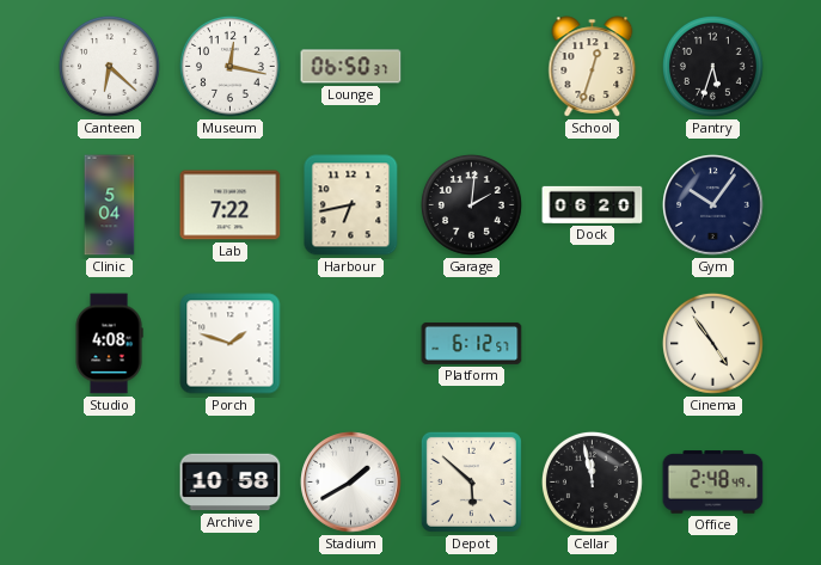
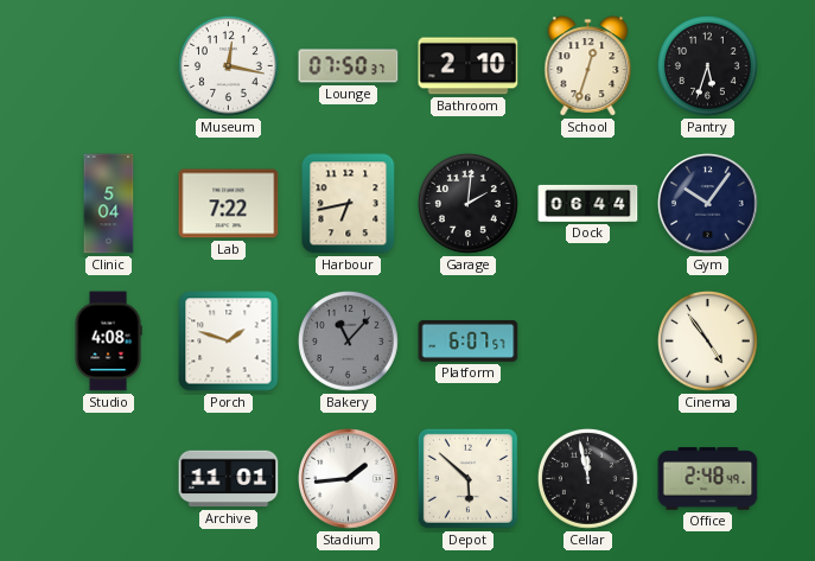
Canteen: 6:22 -> none (110, 67)
Lounge: 06:50 -> 07:50 (349, 66)
Bathroom: none -> 2:10 (469, 66)
Dock: 06:20 -> 06:44 (588, 203)
Bakery: none -> 11:07 (349, 342)
Platform: 6:12 -> 6:07 (469, 340)
Archive: 10:58 -> 11:01 (229, 479)
Stadium: 1:40 -> 1:44 (349, 479)
